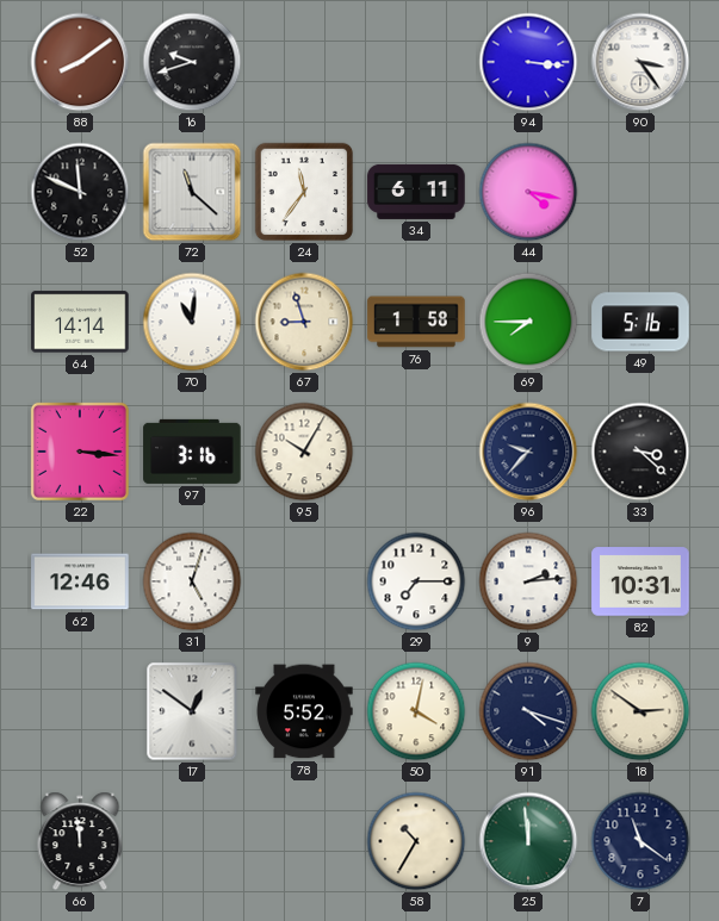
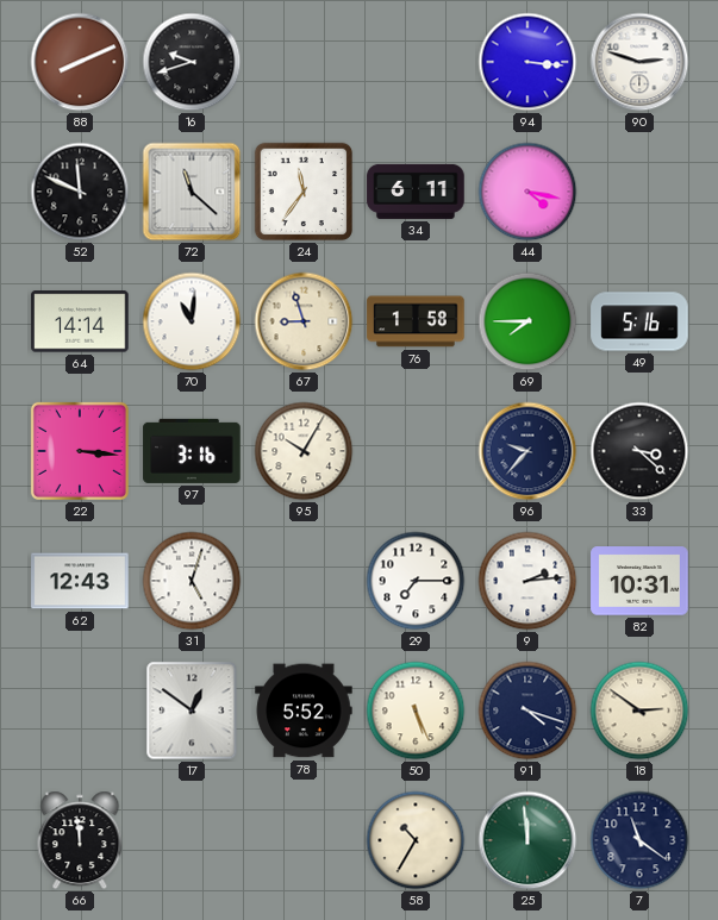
88: 8:09 -> 8:11 (80, 62)
90: 3:24 -> 2:48 (639, 62)
62: 12:46 -> 12:43 (80, 581)
50: 4:02 -> 5:26 (416, 711)
